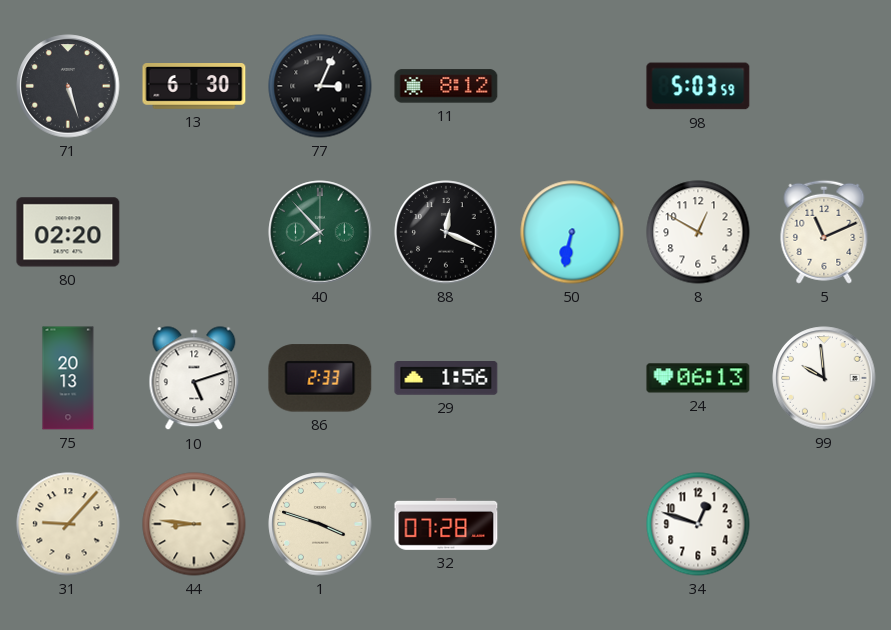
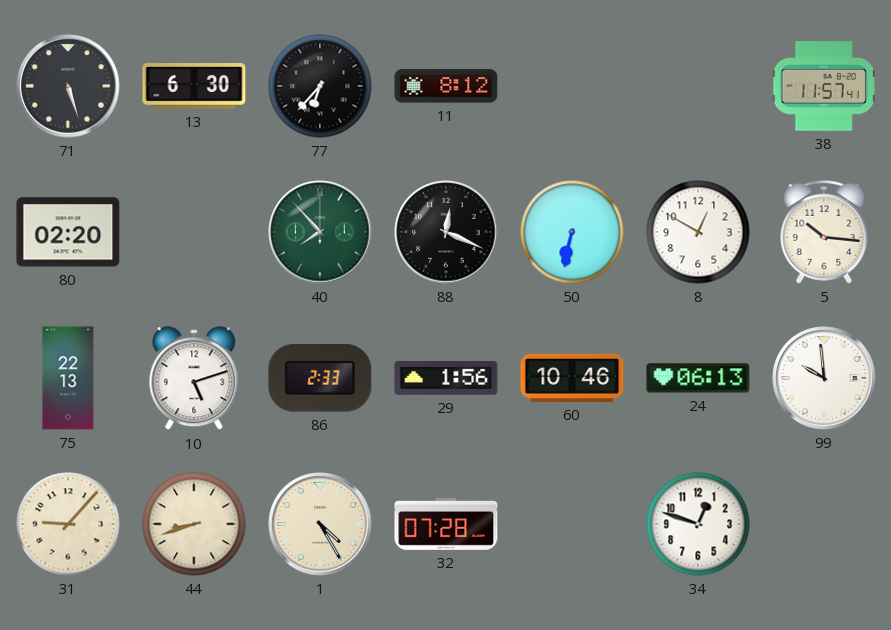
77: 3:04 -> 6:37 (320, 86)
98: 5:03 -> none (698, 86)
38: none -> 11:57 (824, 86)
5: 11:11 -> 10:16 (824, 232)
75: 20:13 -> 22:13 (68, 378)
60: none -> 10:46 (572, 378)
44: 8:46 -> 8:42 (194, 524)
1: 3:48 -> 4:25 (320, 524)
